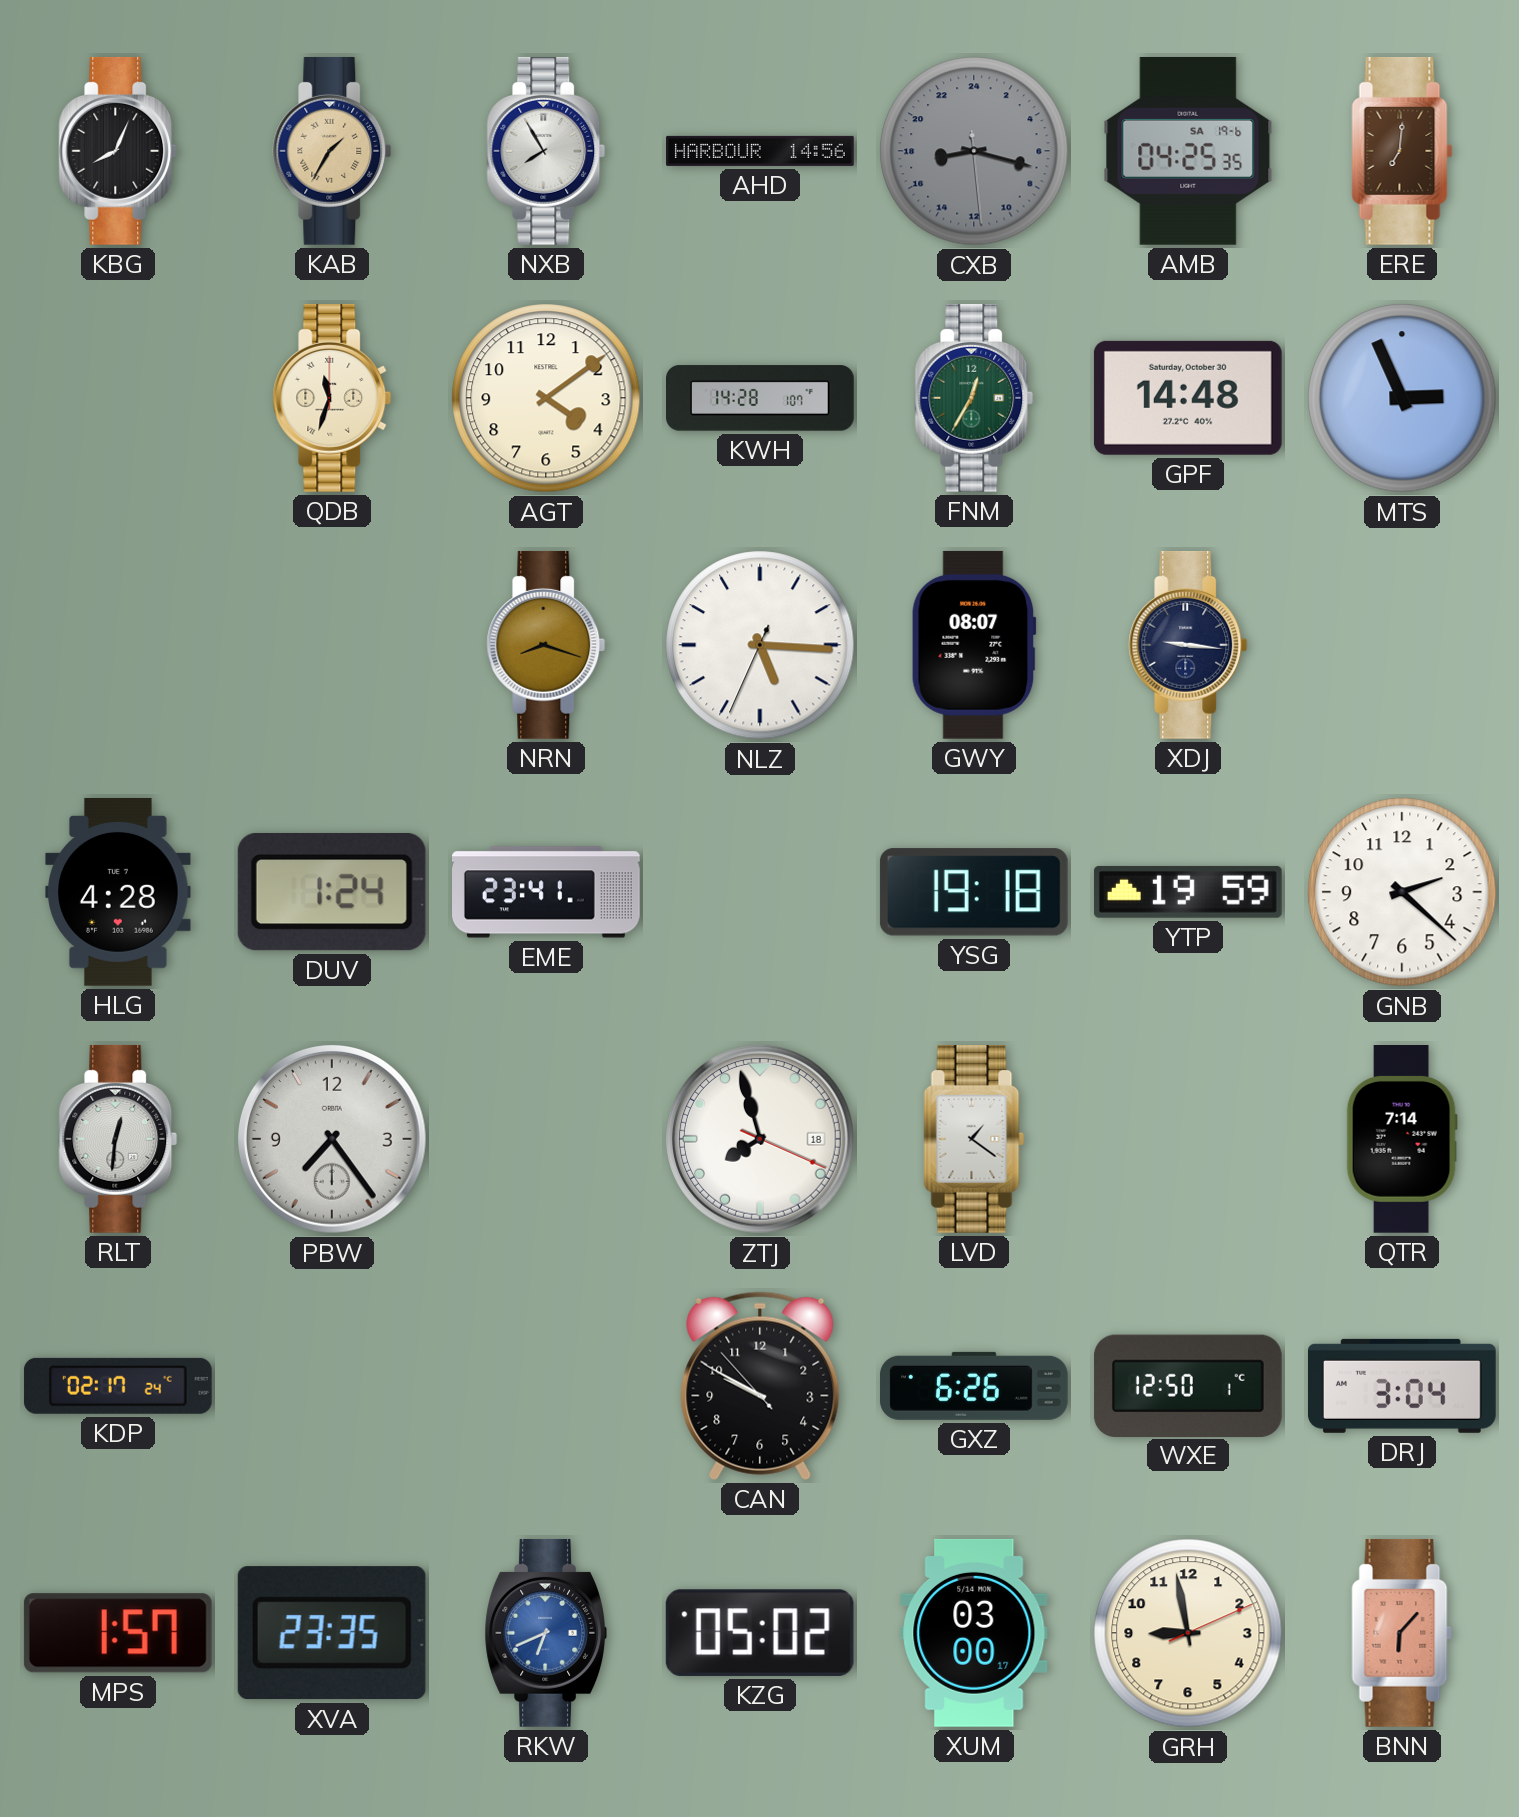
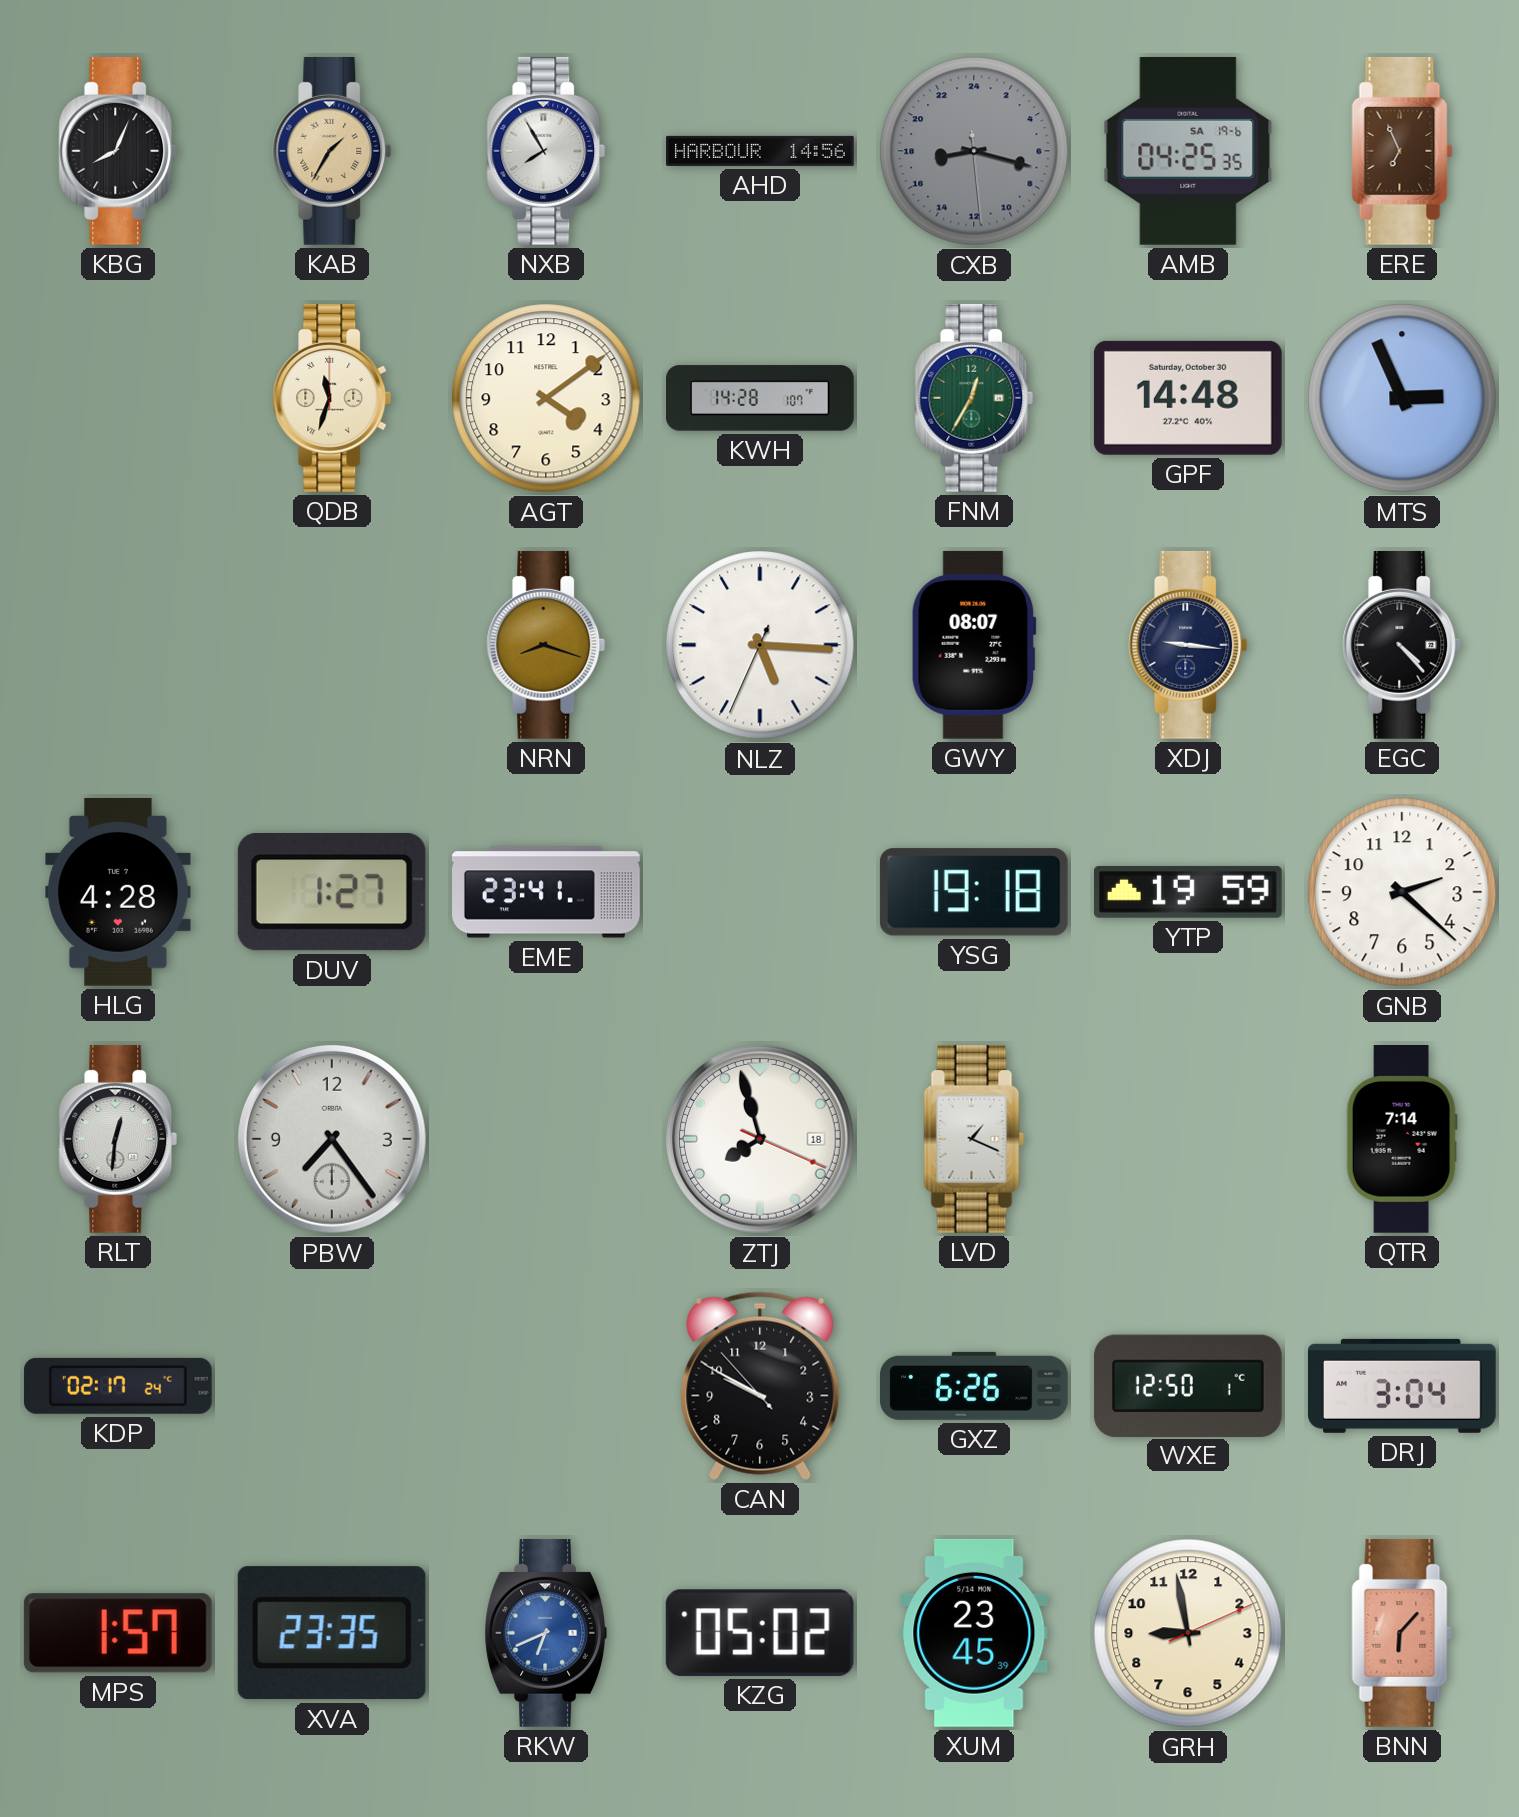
ERE: 7:01 -> 6:56 (1402, 151)
EGC: none -> 4:23 (1402, 645)
DUV: 1:24 -> 1:27 (332, 892)
LVD: 1:21 -> 1:19 (974, 1139)
XUM: 03:00 -> 23:45 (974, 1633)
